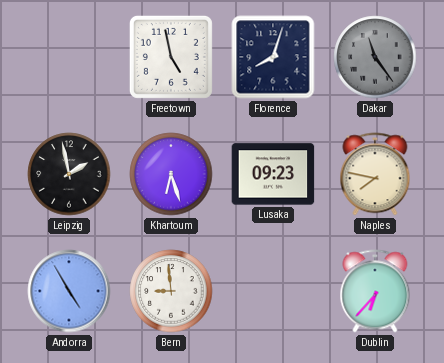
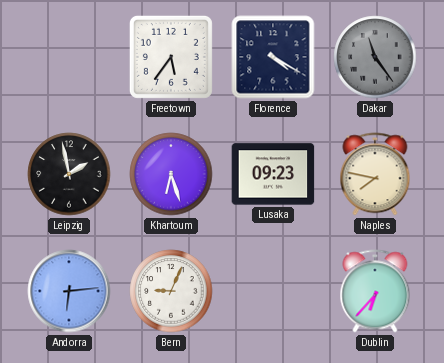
Freetown: 4:58 -> 5:36 (171, 57)
Florence: 8:03 -> 4:20 (273, 57)
Andorra: 4:55 -> 6:14 (69, 291)
Bern: 8:59 -> 9:04 (171, 291)
